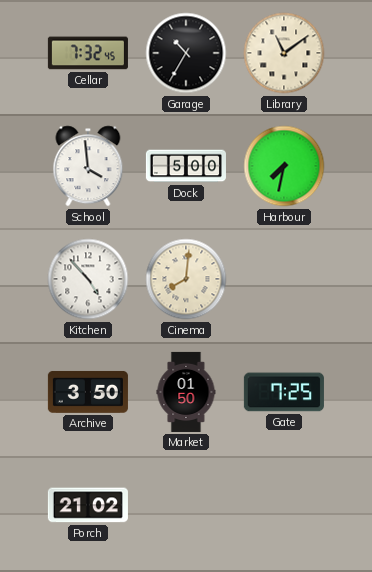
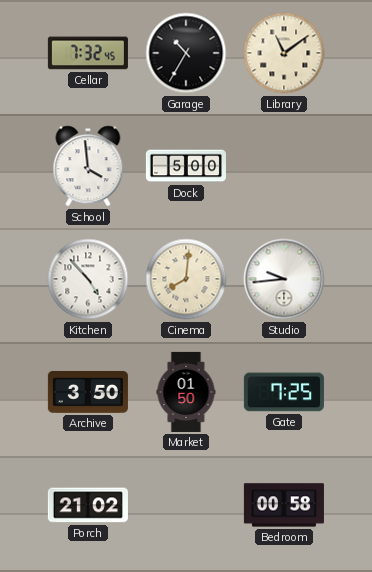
Harbour: 7:32 -> none (284, 166)
Studio: none -> 9:44 (284, 279)
Bedroom: none -> 00:58 (284, 505)
